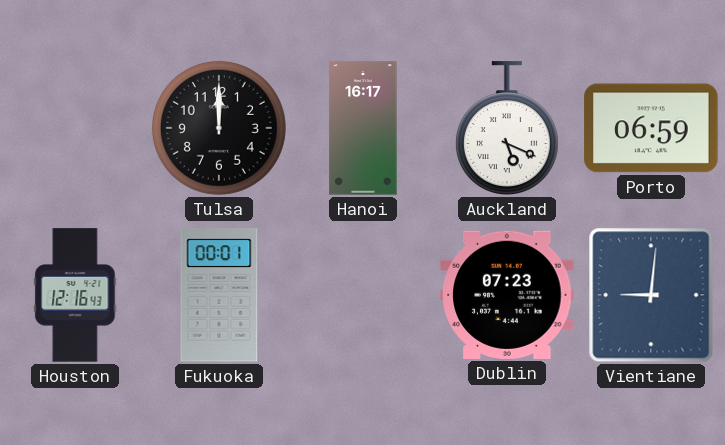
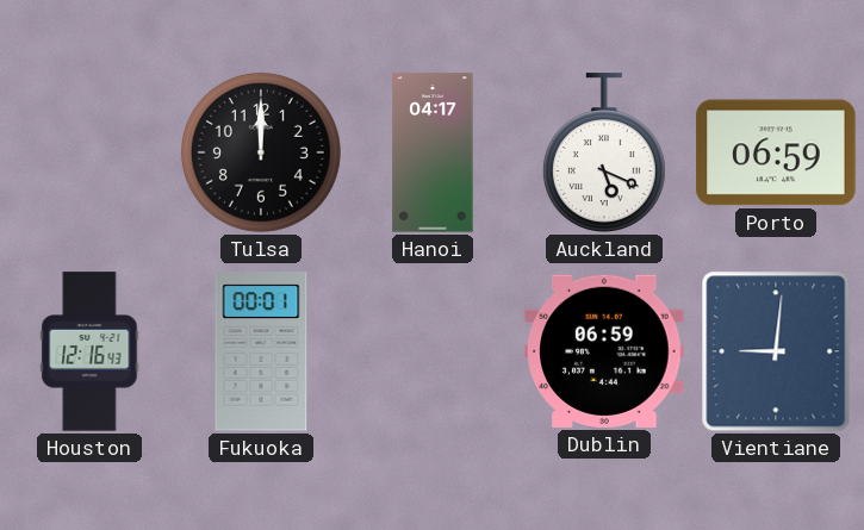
Hanoi: 16:17 -> 04:17 (433, 152)
Dublin: 07:23 -> 06:59 (604, 351)
